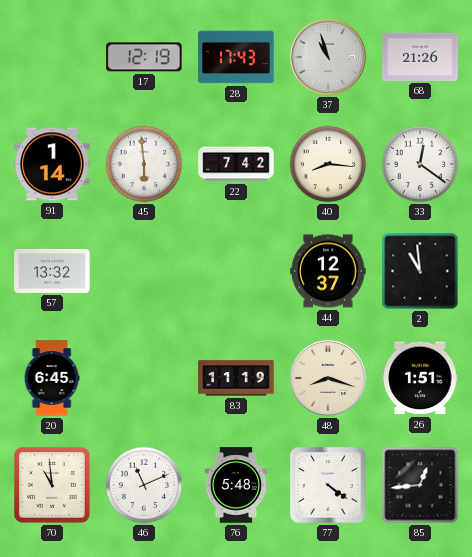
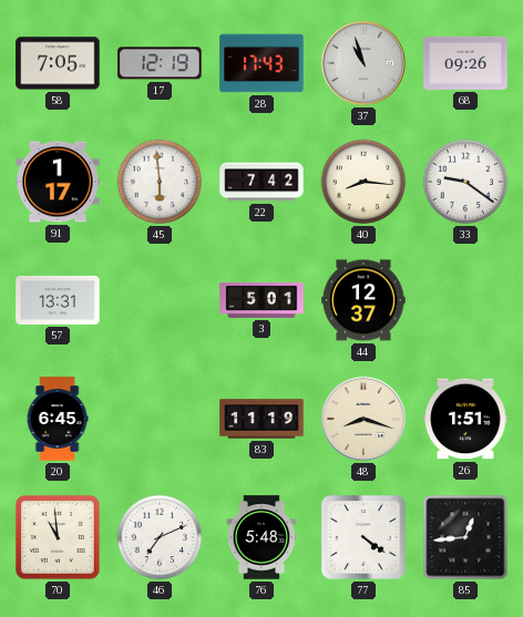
58: none -> 7:05 (58, 63)
68: 21:26 -> 09:26 (465, 63)
91: 1:14 -> 1:17 (58, 182)
33: 12:21 -> 9:21 (465, 182)
57: 13:32 -> 13:31 (58, 300)
3: none -> 5:01 (261, 300)
2: 10:59 -> none (420, 271)
46: 11:11 -> 7:11 (160, 537)
